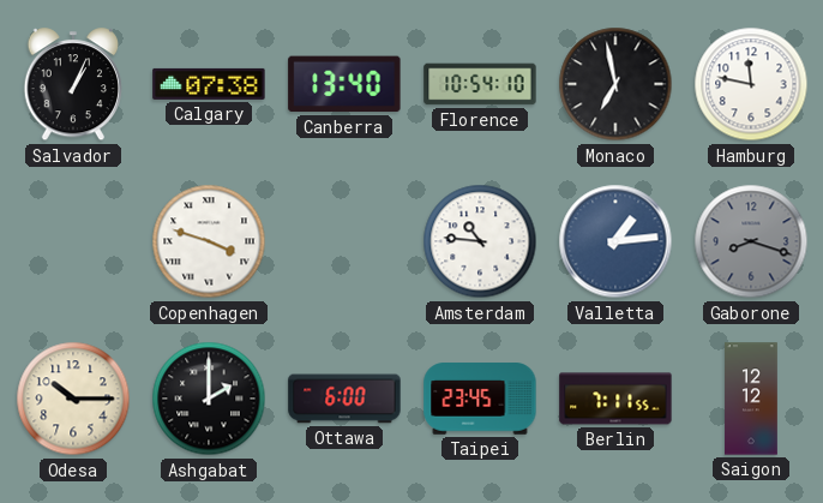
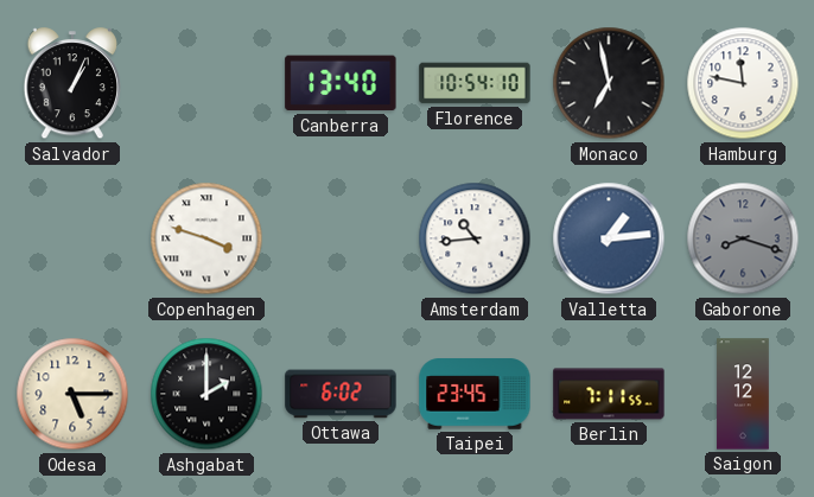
Calgary: 07:38 -> none (209, 84)
Amsterdam: 10:46 -> 10:44 (475, 238)
Odesa: 10:15 -> 5:15 (72, 394)
Ottawa: 6:00 -> 6:02 (341, 394)
